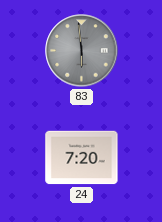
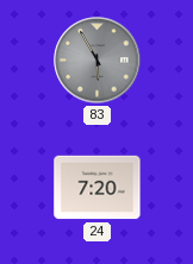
83: 5:59 -> 5:55 (98, 61)
